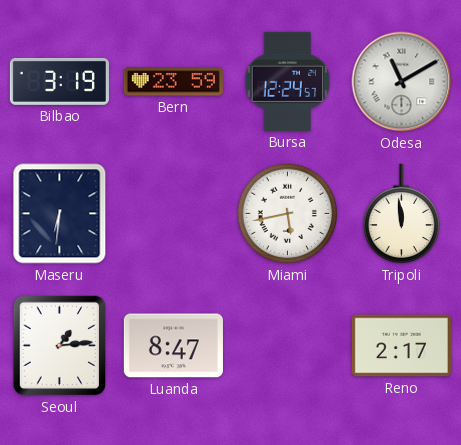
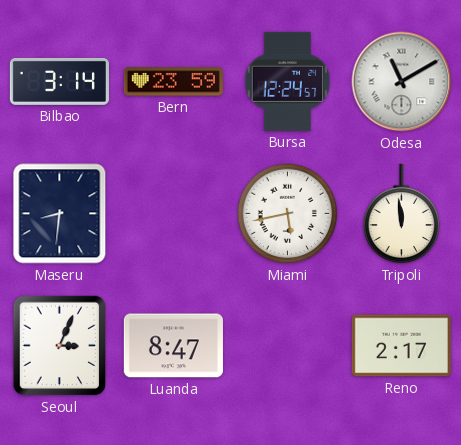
Bilbao: 3:19 -> 3:14 (59, 81)
Maseru: 6:31 -> 8:31 (60, 214)
Seoul: 1:14 -> 3:04 (60, 346)
